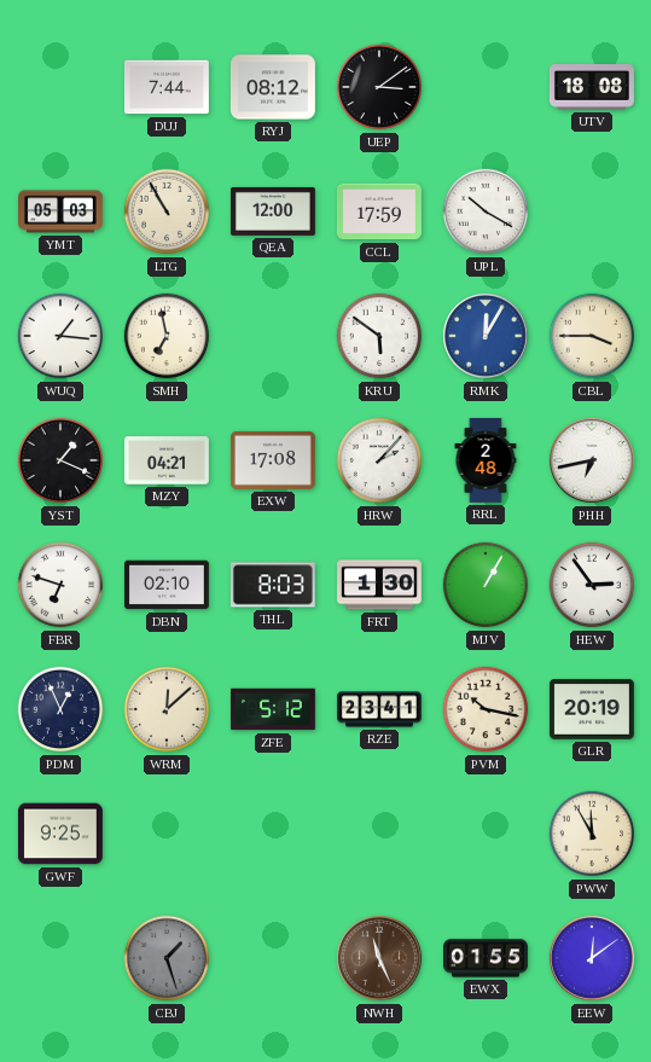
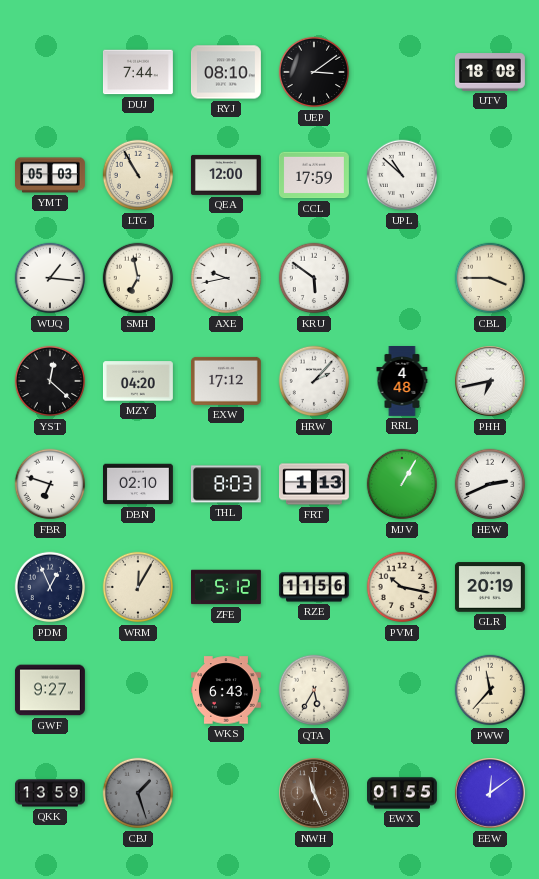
RYJ: 08:12 -> 08:10 (226, 72)
UPL: 10:20 -> 10:52 (402, 175)
AXE: none -> 9:43 (226, 278)
RMK: 12:05 -> none (486, 336)
YST: 1:19 -> 12:22 (50, 381)
MZY: 04:21 -> 04:20 (138, 381)
EXW: 17:08 -> 17:12 (226, 381)
RRL: 2:48 -> 4:48 (402, 382)
FRT: 1:30 -> 1:13 (315, 484)
HEW: 2:54 -> 2:41 (490, 484)
WRM: 12:08 -> 12:05 (138, 587)
RZE: 23:41 -> 11:56 (315, 587)
GWF: 9:25 -> 9:27 (50, 690)
WKS: none -> 6:43 (227, 690)
QTA: none -> 5:35 (314, 690)
PWW: 11:55 -> 11:37 (490, 690)
QKK: none -> 13:59 (51, 793)
